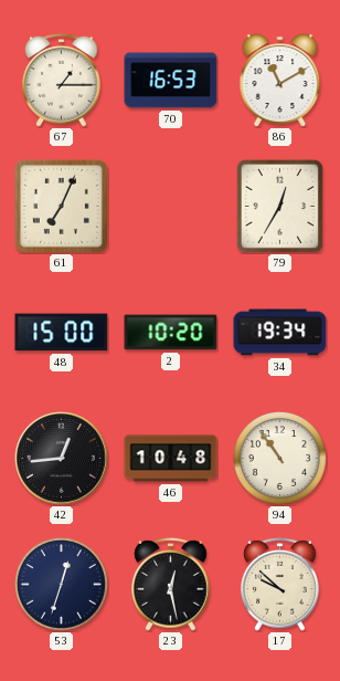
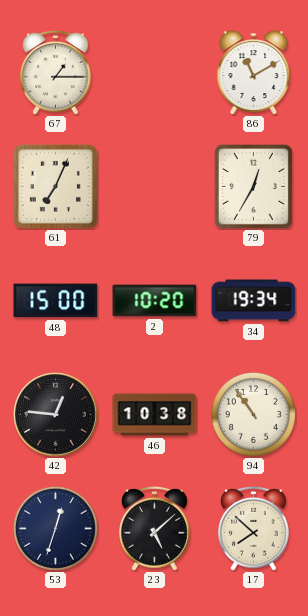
70: 16:53 -> none (171, 81)
42: 12:44 -> 12:46 (56, 415)
46: 10:48 -> 10:38 (155, 415)
23: 12:28 -> 5:08 (155, 528)
17: 9:52 -> 7:52 (254, 528)
